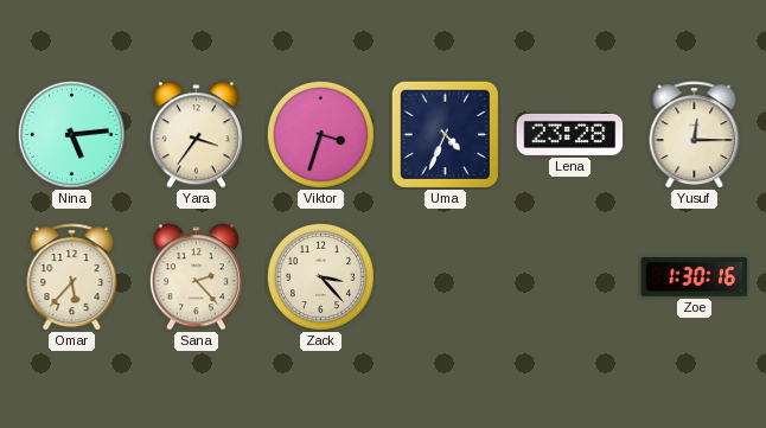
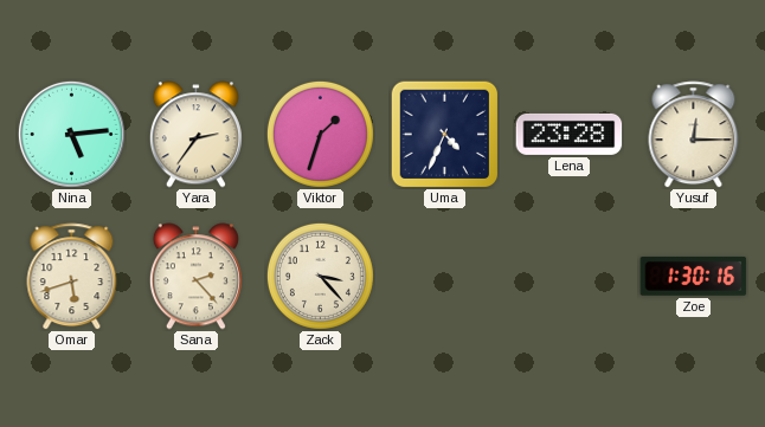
Yara: 3:36 -> 2:36 (195, 135)
Viktor: 3:33 -> 1:33 (320, 134)
Omar: 5:37 -> 5:42 (72, 277)
